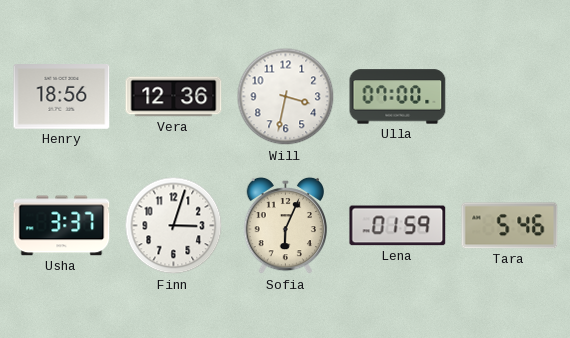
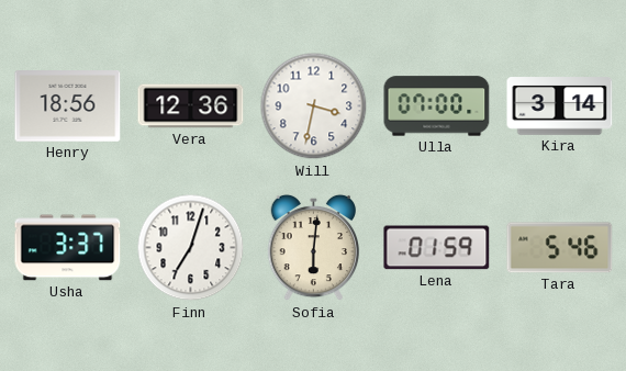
Kira: none -> 3:14 (560, 106)
Finn: 3:03 -> 7:03 (191, 248)
Sofia: 6:04 -> 6:01 (313, 248)
